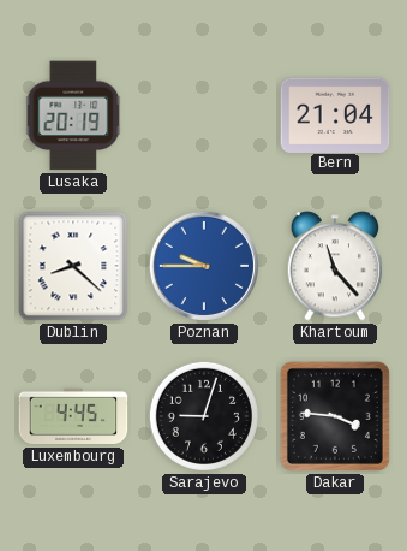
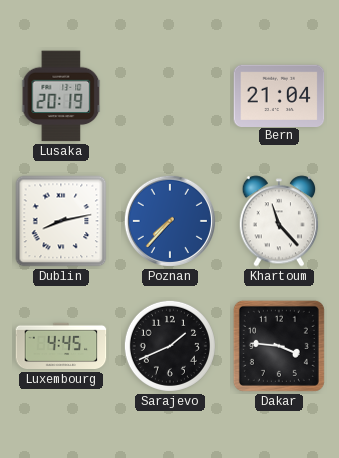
Dublin: 8:22 -> 8:13 (61, 221)
Poznan: 9:45 -> 7:37 (170, 221)
Sarajevo: 9:03 -> 1:41 (170, 346)
